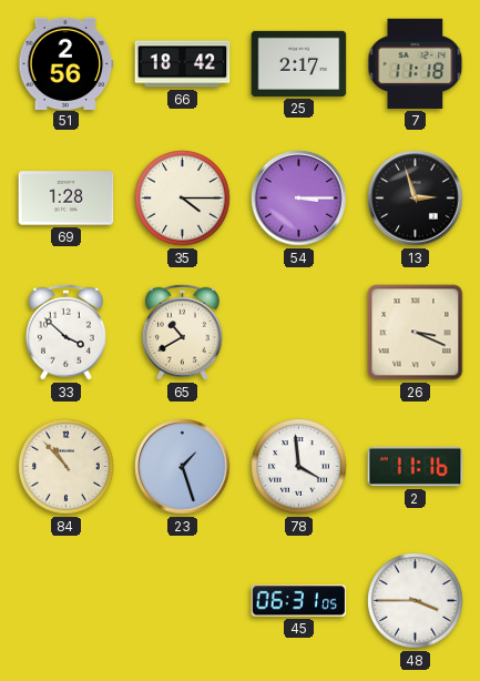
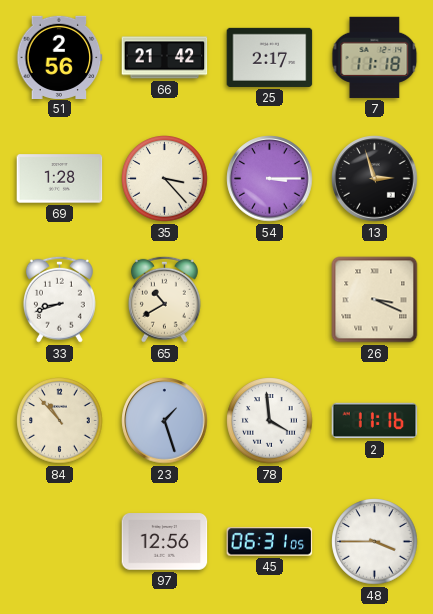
66: 18:42 -> 21:42 (165, 58)
35: 4:15 -> 3:23 (165, 179)
33: 3:52 -> 8:42 (59, 299)
97: none -> 12:56 (165, 542)
